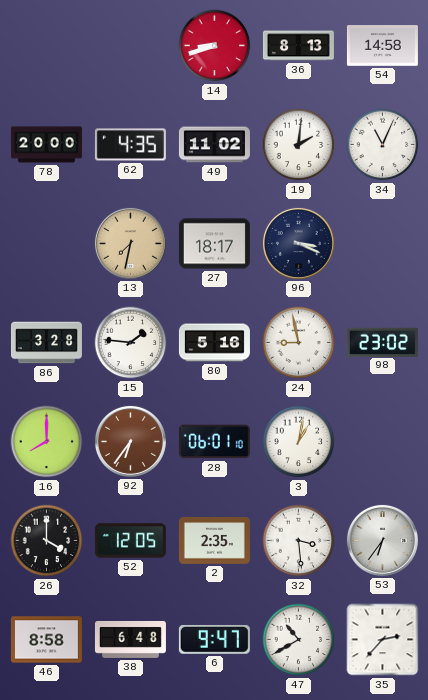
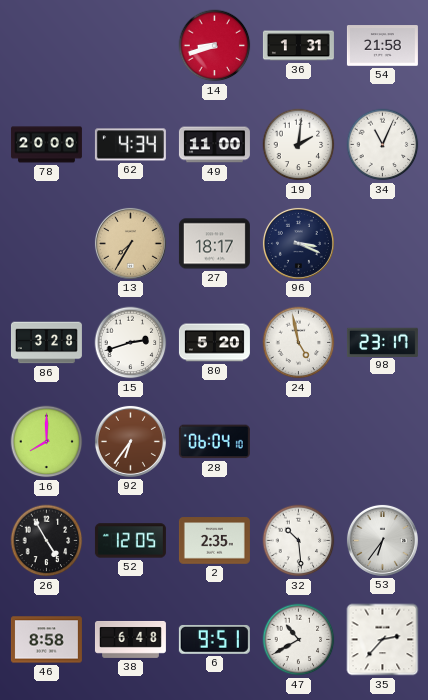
36: 8:13 -> 1:31 (298, 46)
54: 14:58 -> 21:58 (382, 46)
62: 4:35 -> 4:34 (130, 145)
49: 11:02 -> 11:00 (214, 145)
13: 7:32 -> 7:35 (130, 243)
15: 1:46 -> 2:42 (131, 343)
80: 5:16 -> 5:20 (214, 343)
24: 8:58 -> 4:58 (299, 343)
98: 23:02 -> 23:17 (382, 342)
28: 06:01 -> 06:04 (214, 442)
3: 1:02 -> none (299, 442)
26: 4:00 -> 4:55 (47, 541)
32: 3:29 -> 10:29 (299, 541)
6: 9:47 -> 9:51 (214, 639)
